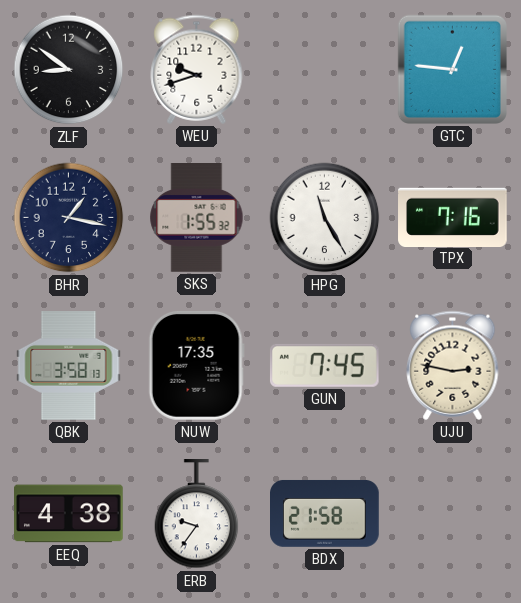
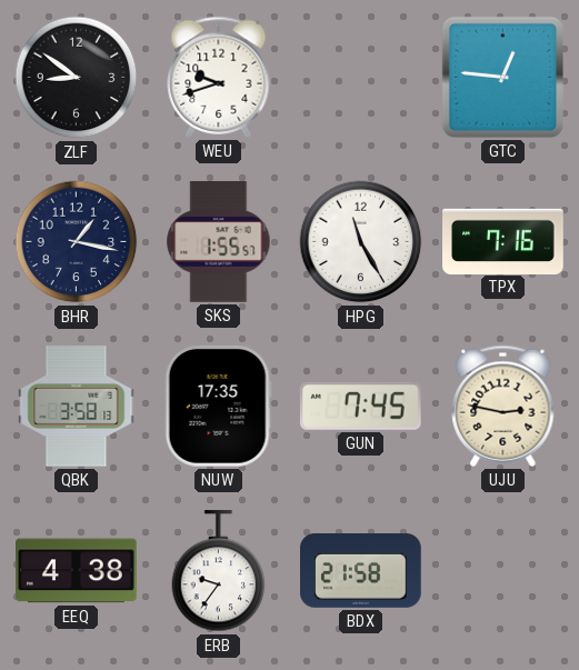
SKS: 1:55:32 -> 1:55:57 (219, 242)
